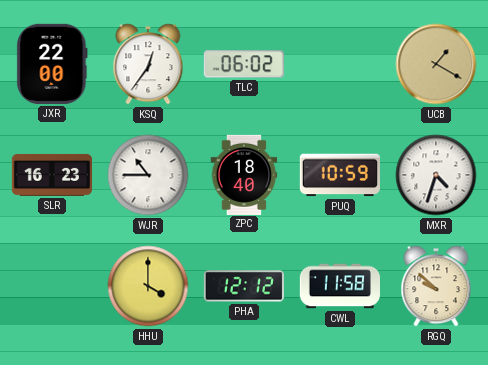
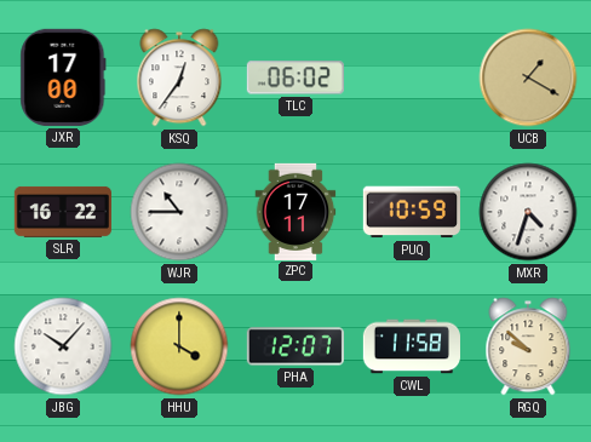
JXR: 22:00 -> 17:00 (63, 78)
SLR: 16:23 -> 16:22 (62, 212)
ZPC: 18:40 -> 17:11 (295, 211)
JBG: none -> 10:07 (63, 346)
PHA: 12:12 -> 12:07 (295, 346)
